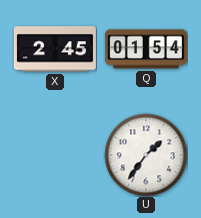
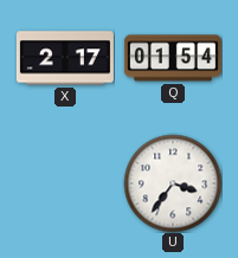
X: 2:45 -> 2:17 (65, 58)
U: 1:36 -> 3:36 (173, 183)
